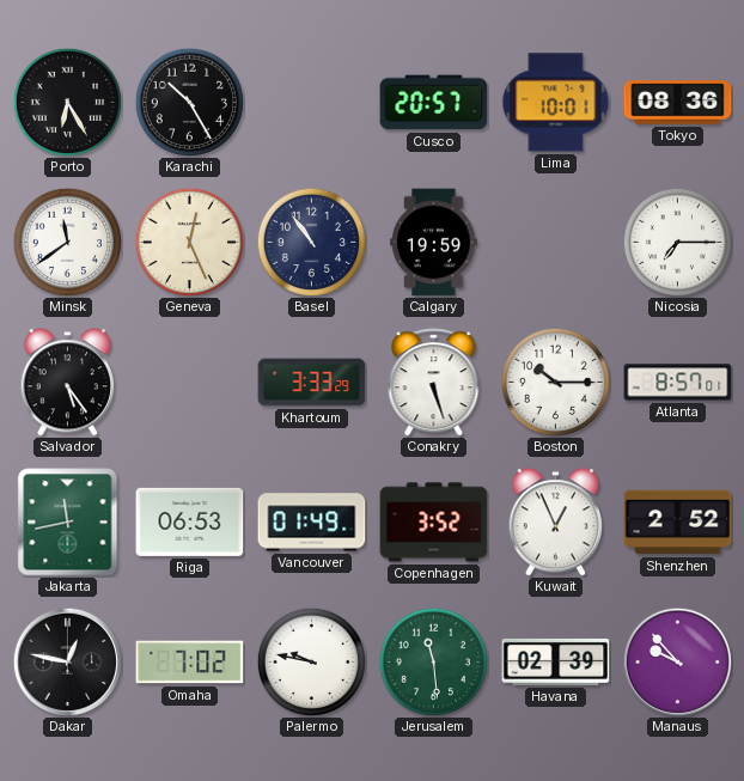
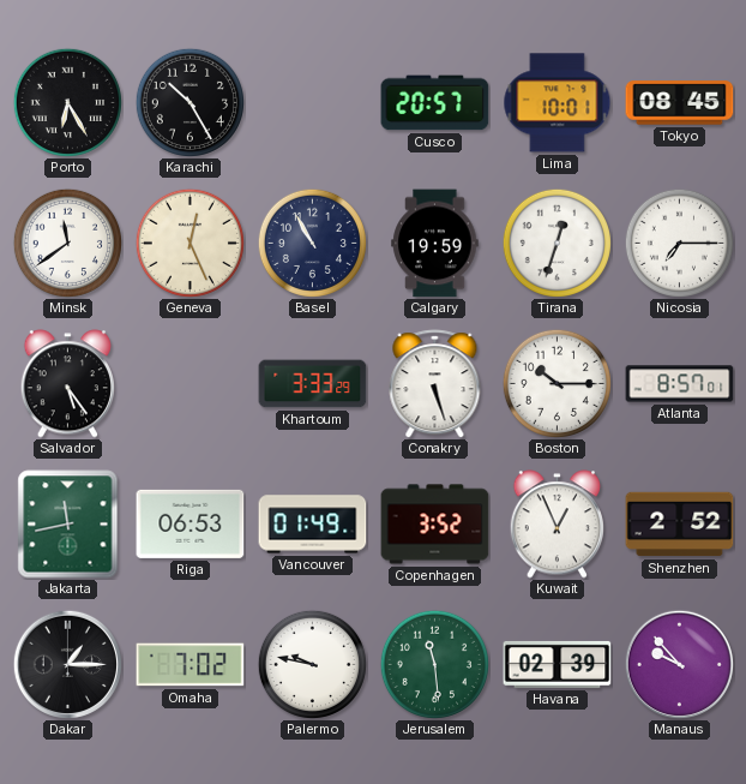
Tokyo: 08:36 -> 08:45 (680, 103)
Basel: 10:54 -> 10:55 (312, 243)
Tirana: none -> 12:33 (557, 243)
Dakar: 12:47 -> 1:15 (67, 664)
